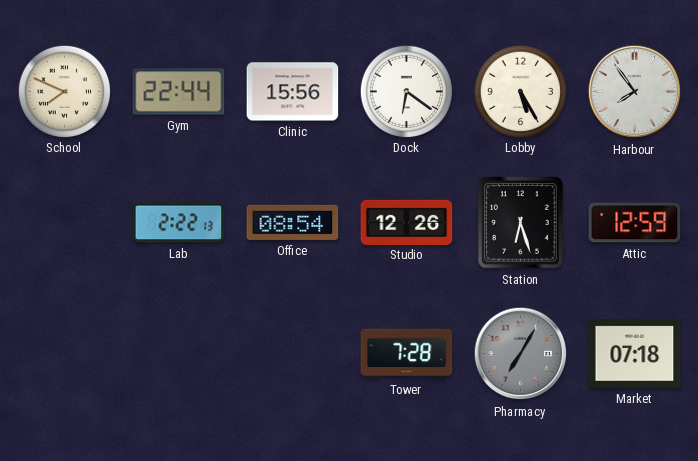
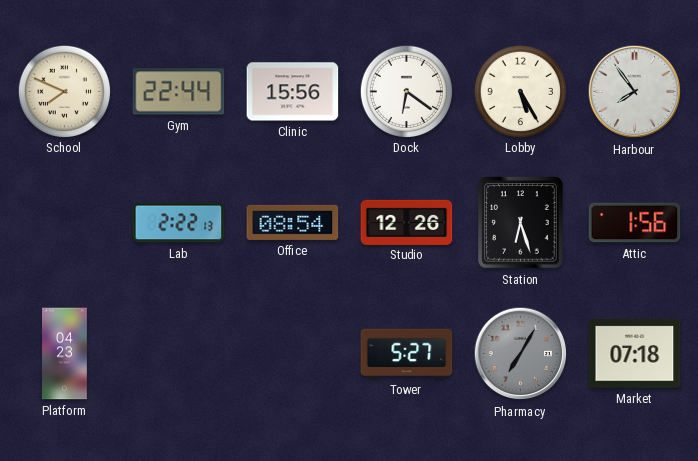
Attic: 12:59 -> 1:56 (635, 223)
Platform: none -> 04:23 (65, 354)
Tower: 7:28 -> 5:27 (407, 354)
